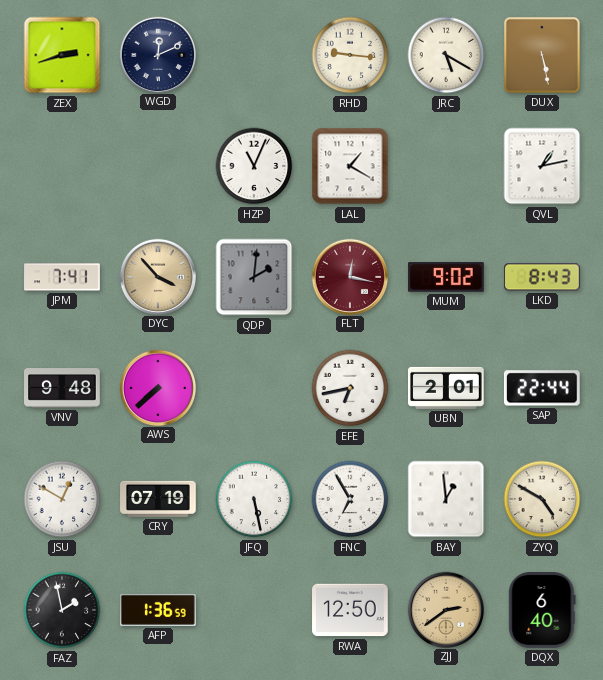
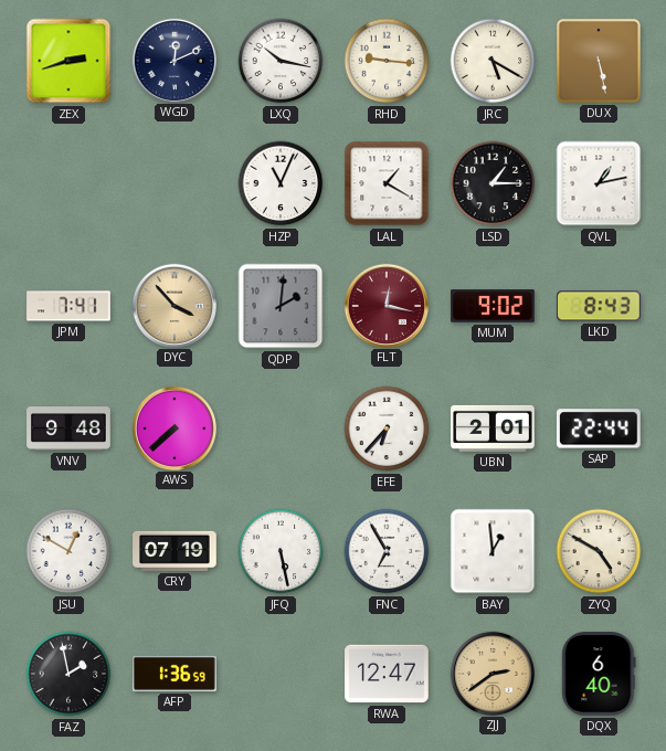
LXQ: none -> 10:17 (281, 61)
LSD: none -> 1:15 (493, 183)
EFE: 6:43 -> 6:37 (387, 429)
RWA: 12:50 -> 12:47 (387, 674)
